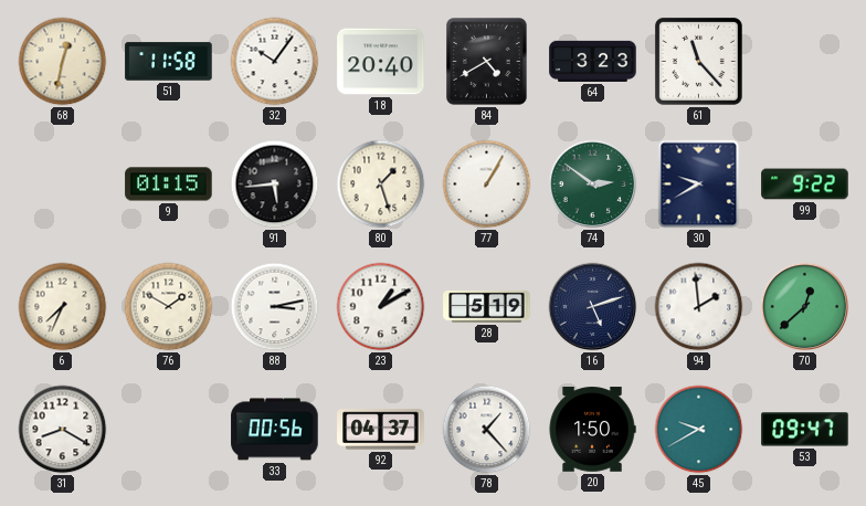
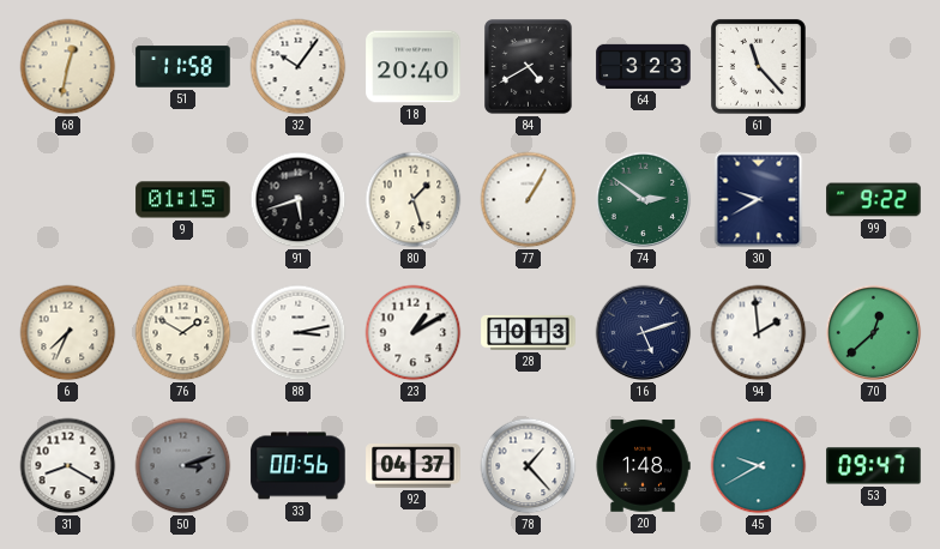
91: 5:44 -> 5:42 (299, 200)
28: 5:19 -> 10:13 (529, 332)
50: none -> 3:12 (183, 466)
20: 1:50 -> 1:48 (643, 466)
